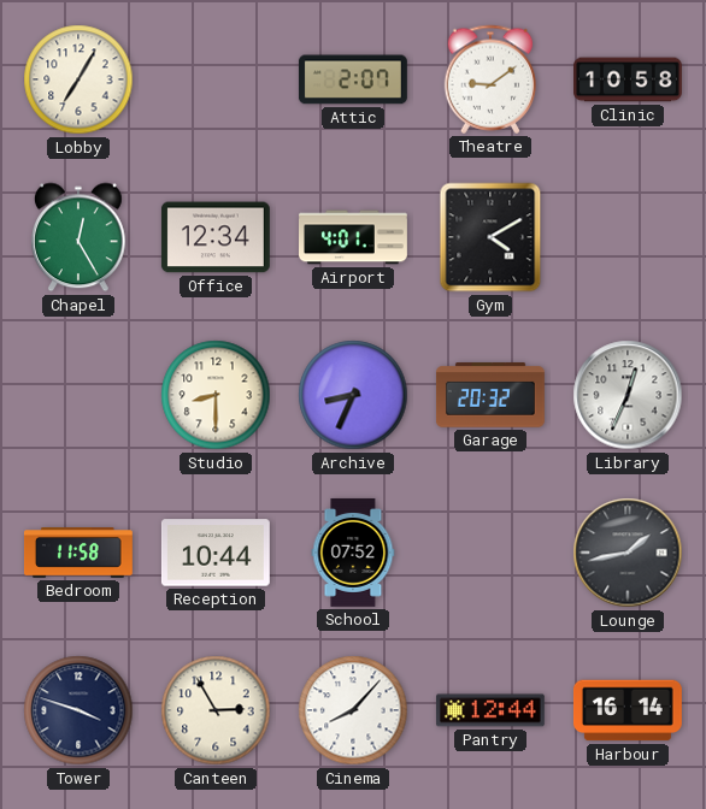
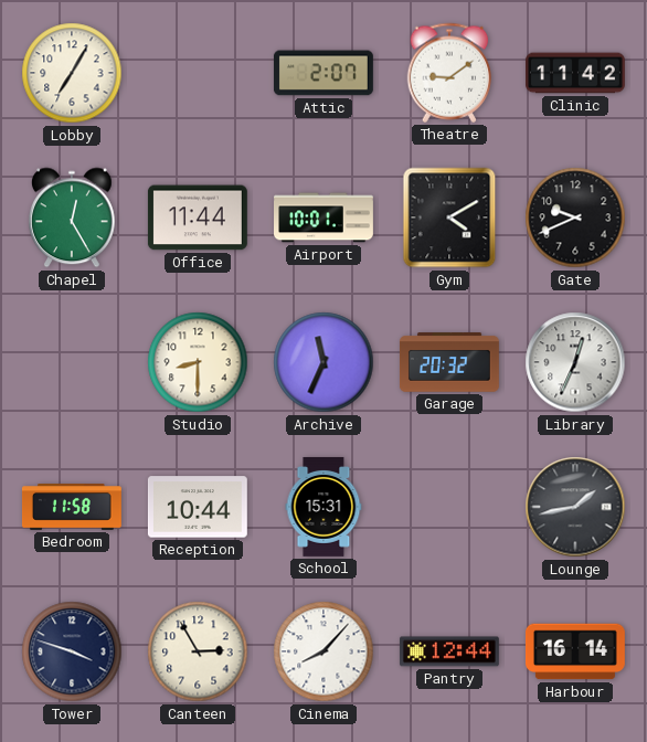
Clinic: 10:58 -> 11:42 (576, 73)
Office: 12:34 -> 11:44 (198, 218)
Airport: 4:01 -> 10:01 (325, 218)
Gate: none -> 9:41 (575, 218)
Archive: 8:34 -> 11:34 (324, 362)
School: 07:52 -> 15:31 (324, 507)
